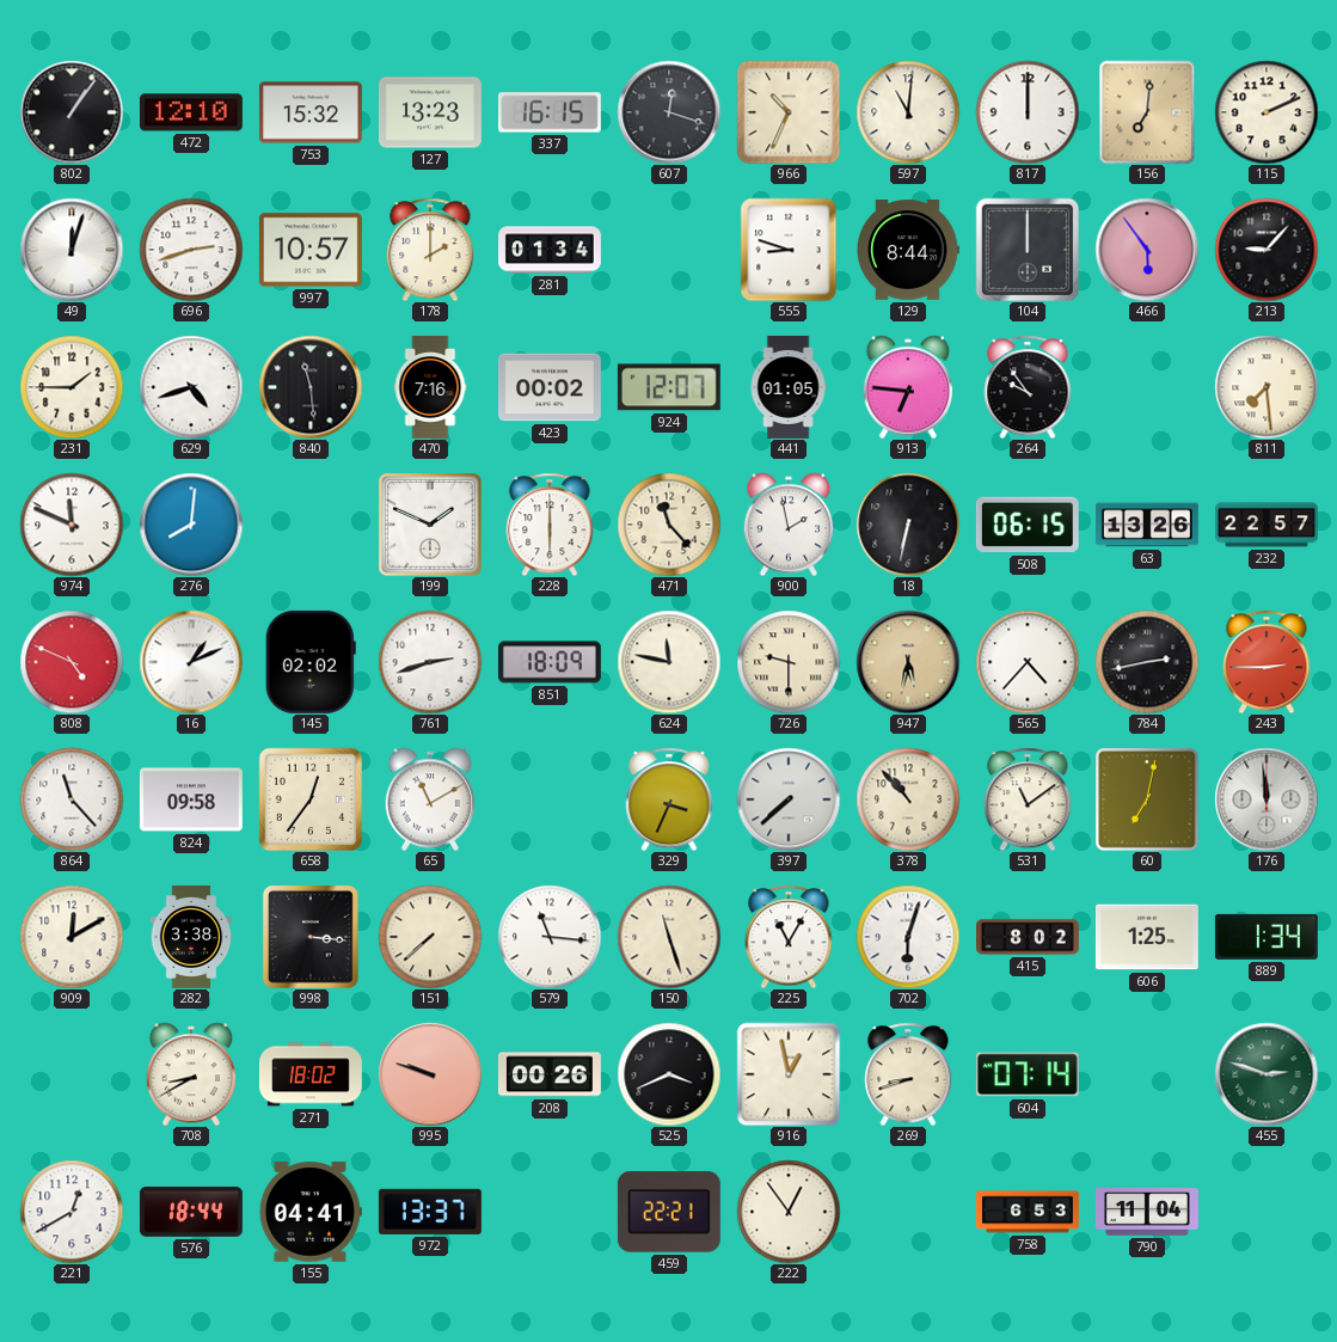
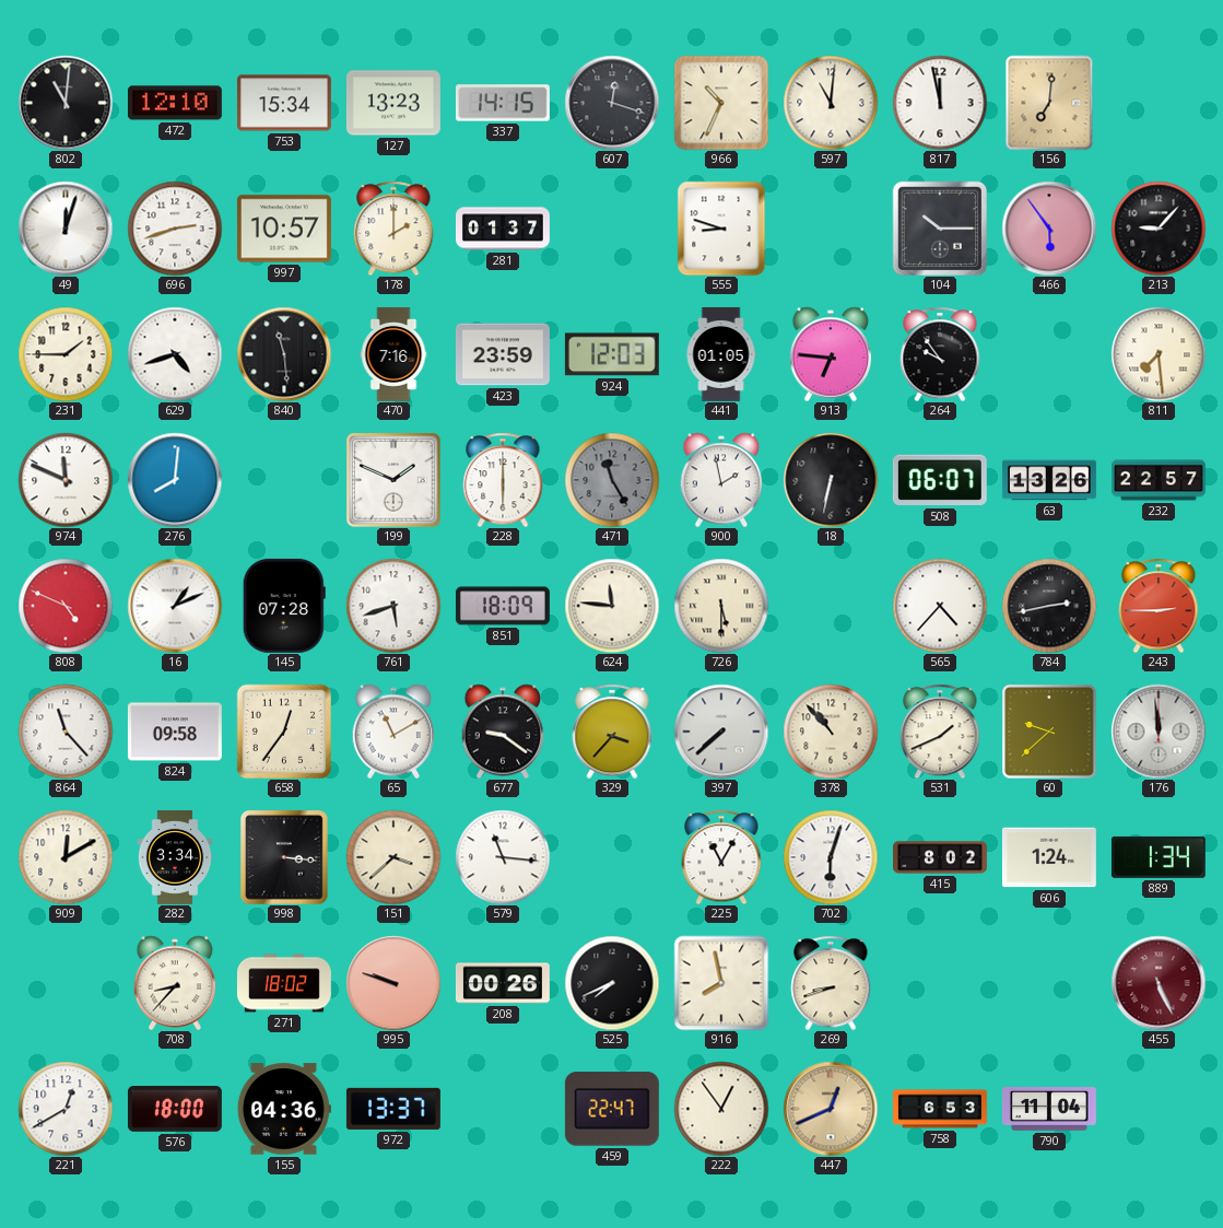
802: 1:06 -> 11:01 (66, 103)
753: 15:32 -> 15:34 (284, 103)
337: 16:15 -> 14:15 (503, 103)
817: 12:00 -> 11:58 (940, 103)
115: 2:11 -> none (1267, 112)
281: 01:34 -> 01:37 (504, 229)
129: 8:44 -> none (908, 251)
104: 12:00 -> 10:15 (939, 227)
423: 00:02 -> 23:59 (503, 354)
924: 12:07 -> 12:03 (612, 354)
471: 11:23 -> 11:25 (612, 480)
471 dial: cream -> grey (612, 480)
508: 06:15 -> 06:07 (940, 480)
145: 02:02 -> 07:28 (284, 606)
761: 2:42 -> 5:42 (393, 606)
624: 11:47 -> 11:46 (612, 606)
726: 9:30 -> 5:30 (721, 606)
947: 5:32 -> none (908, 662)
677: none -> 9:21 (503, 732)
329: 3:34 -> 3:37 (612, 732)
531: 11:09 -> 1:41 (940, 732)
60: 7:02 -> 9:38 (1049, 732)
282: 3:38 -> 3:34 (175, 858)
151: 7:38 -> 3:38 (393, 857)
150: 11:27 -> none (669, 937)
606: 1:25 -> 1:24 (1049, 857)
708: 8:40 -> 8:37 (175, 983)
525: 3:41 -> 7:41 (612, 983)
916: 12:58 -> 7:58 (721, 983)
604: 07:14 -> none (1028, 1074)
455: 2:48 -> 5:26 (1159, 983)
455 dial: green -> burgundy (1159, 983)
576: 18:44 -> 18:00 (175, 1110)
155: 04:41 -> 04:36 (284, 1109)
459: 22:21 -> 22:47 (612, 1109)
447: none -> 12:41 (831, 1109)
